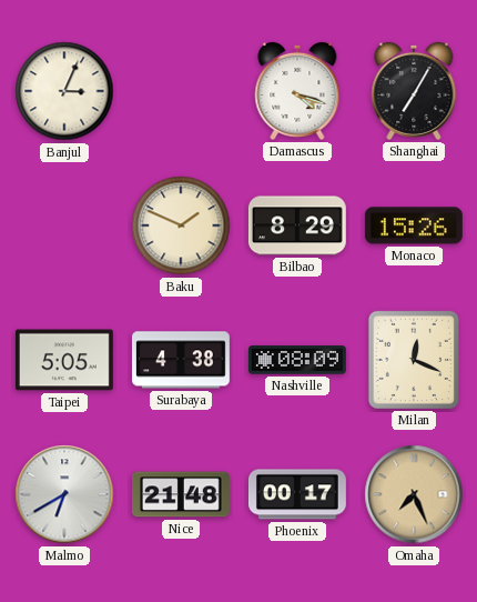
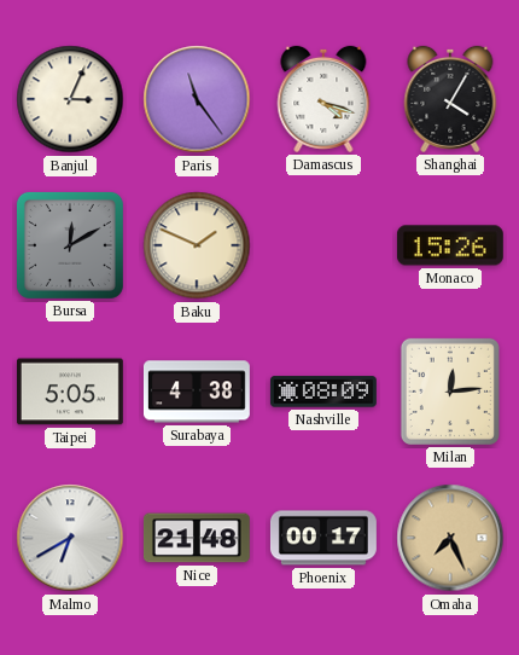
Paris: none -> 11:24 (197, 99)
Shanghai: 7:05 -> 4:05 (450, 99)
Bursa: none -> 12:10 (70, 245)
Bilbao: 8:29 -> none (297, 225)
Milan: 12:19 -> 12:14 (450, 392)
